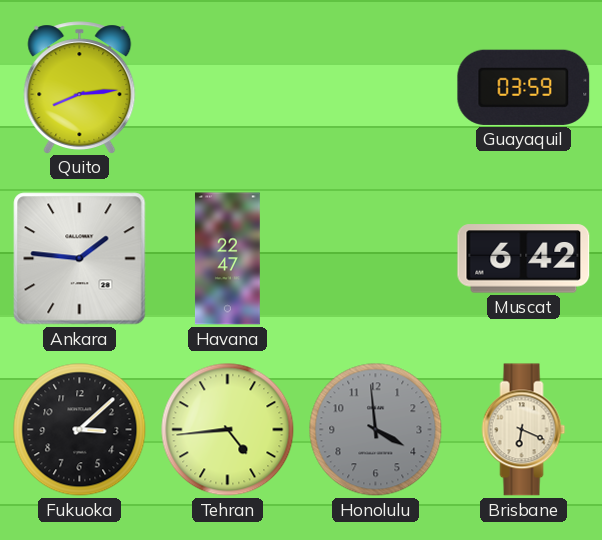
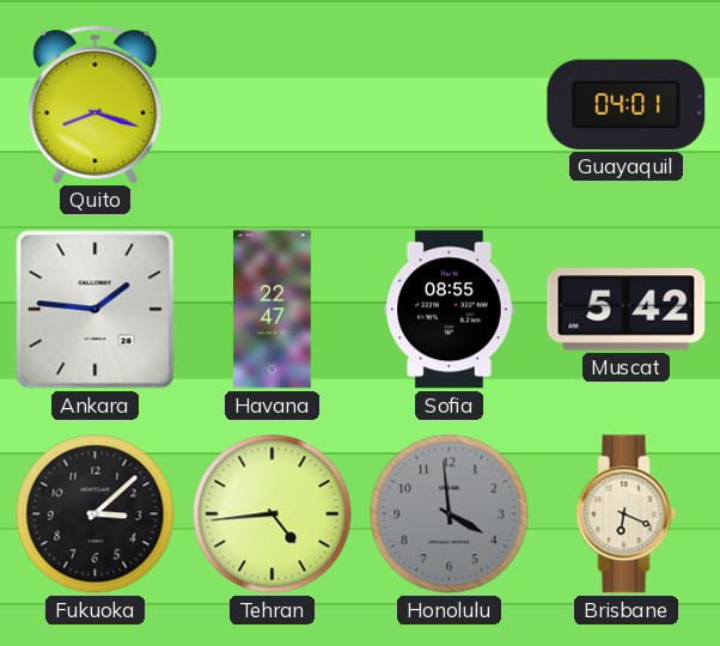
Quito: 8:14 -> 8:18 (96, 104)
Guayaquil: 03:59 -> 04:01 (627, 104)
Sofia: none -> 08:55 (450, 310)
Muscat: 6:42 -> 5:42 (627, 310)
